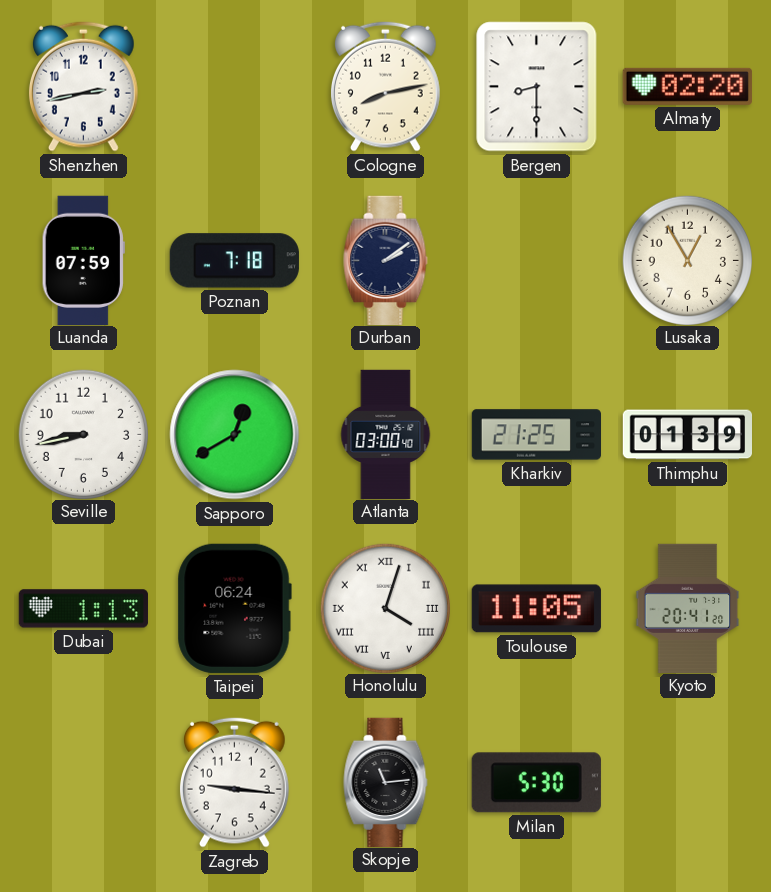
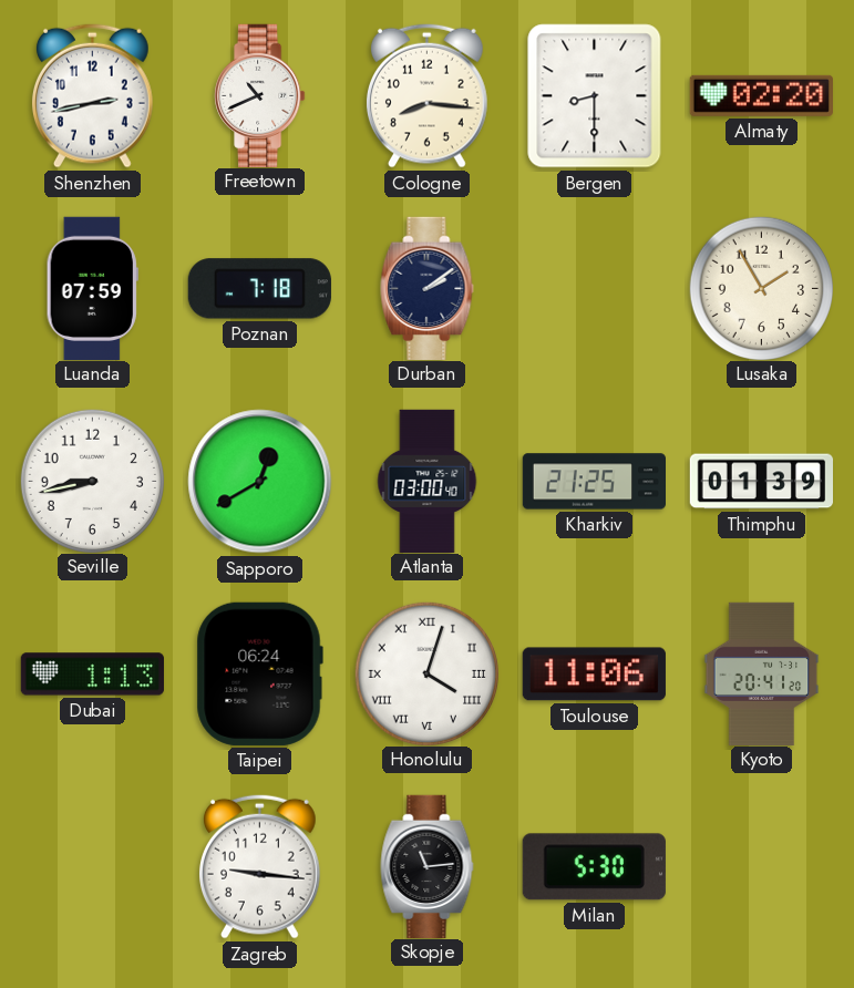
Freetown: none -> 10:41 (260, 95)
Cologne: 8:13 -> 8:16 (426, 95)
Lusaka: 12:55 -> 1:55 (761, 288)
Toulouse: 11:05 -> 11:06 (594, 675)
